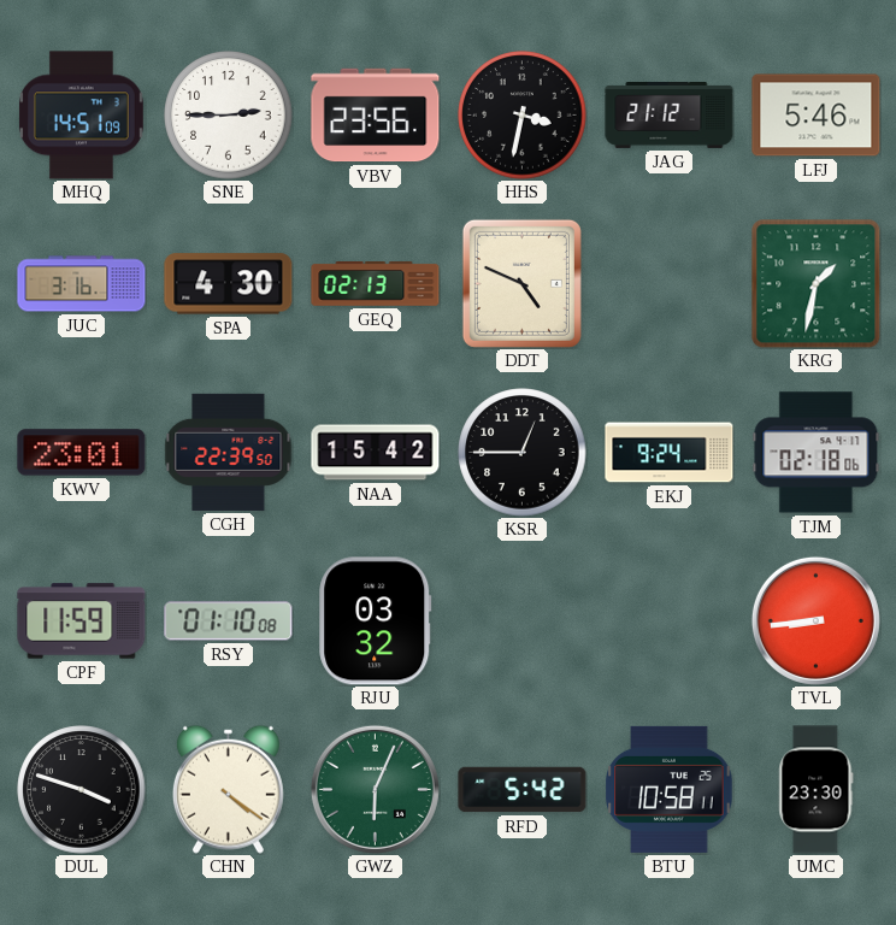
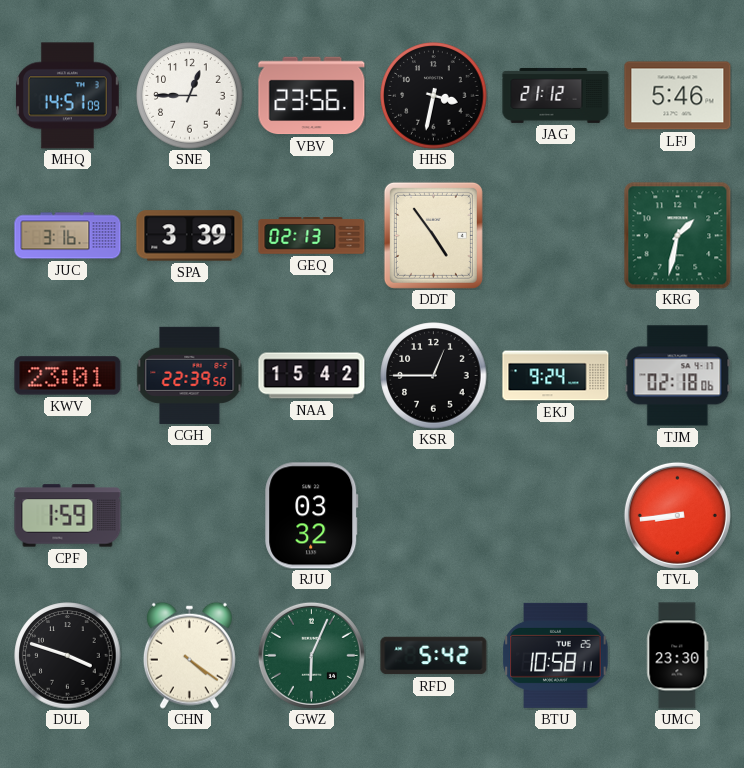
SNE: 2:45 -> 12:45 (190, 96)
SPA: 4:30 -> 3:39 (190, 236)
DDT: 4:49 -> 4:54 (433, 235)
CPF: 11:59 -> 1:59 (68, 516)
RSY: 01:10 -> none (229, 621)
